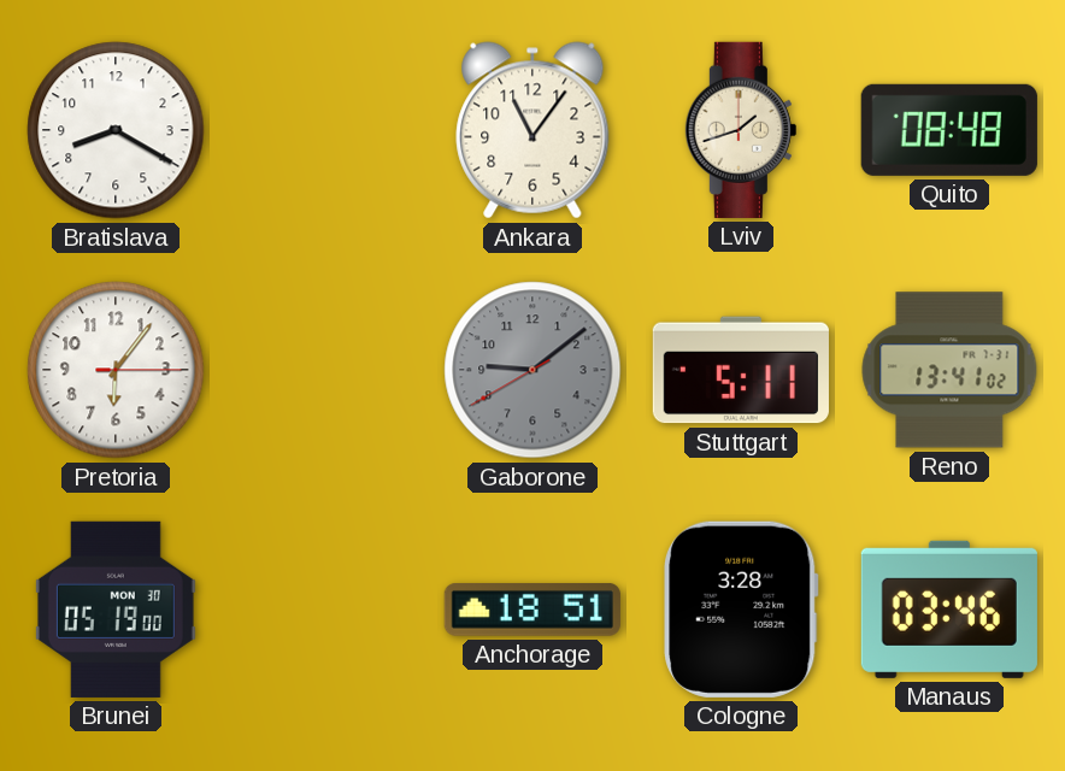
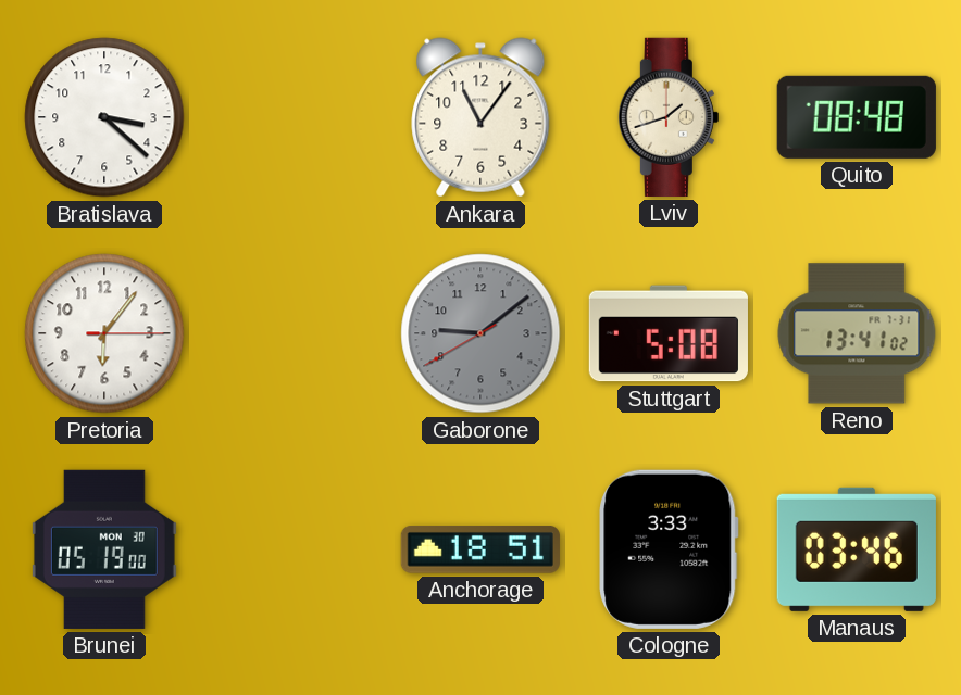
Bratislava: 8:20 -> 3:22 (104, 117)
Stuttgart: 5:11 -> 5:08 (669, 333)
Cologne: 3:28 -> 3:33 (669, 549)
